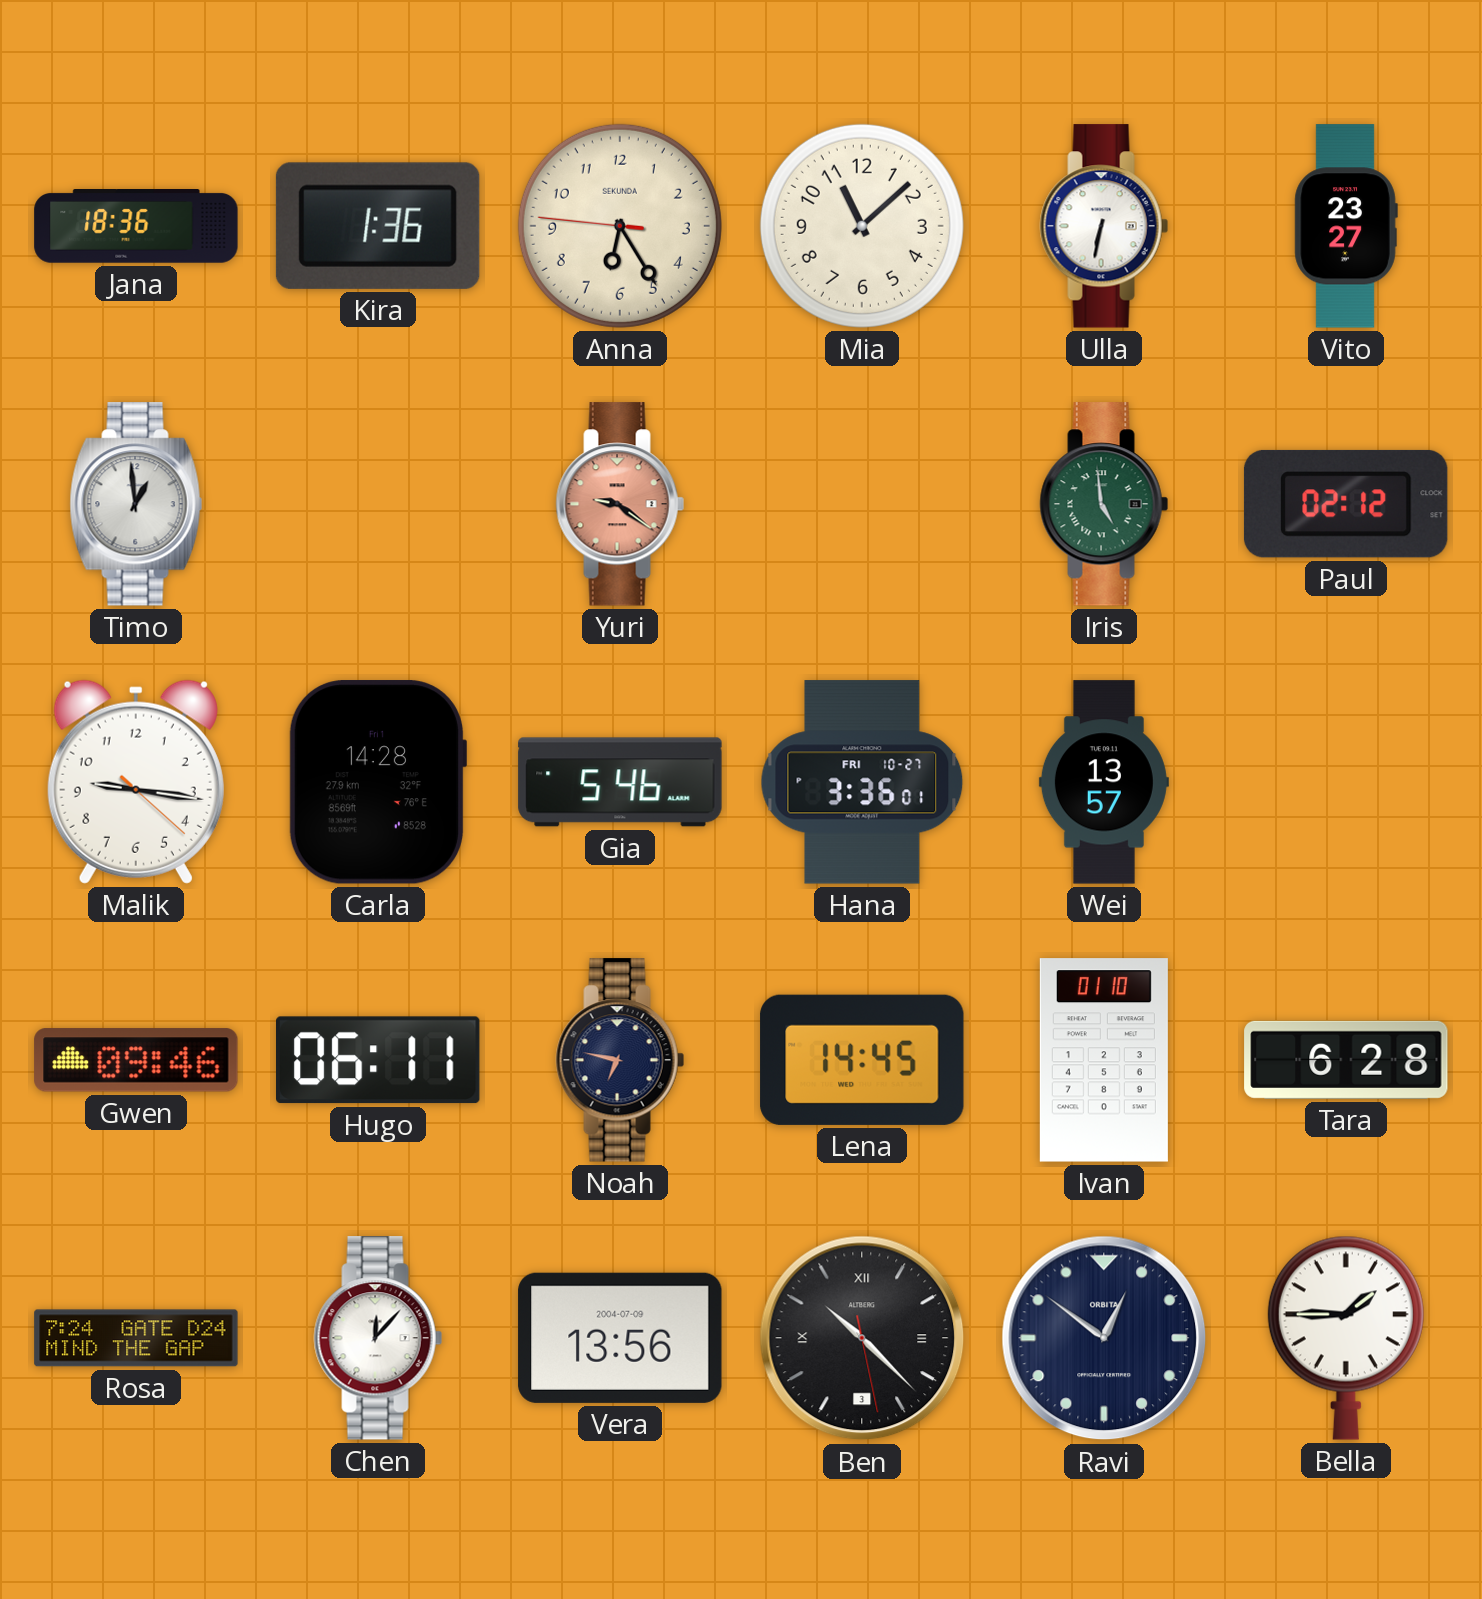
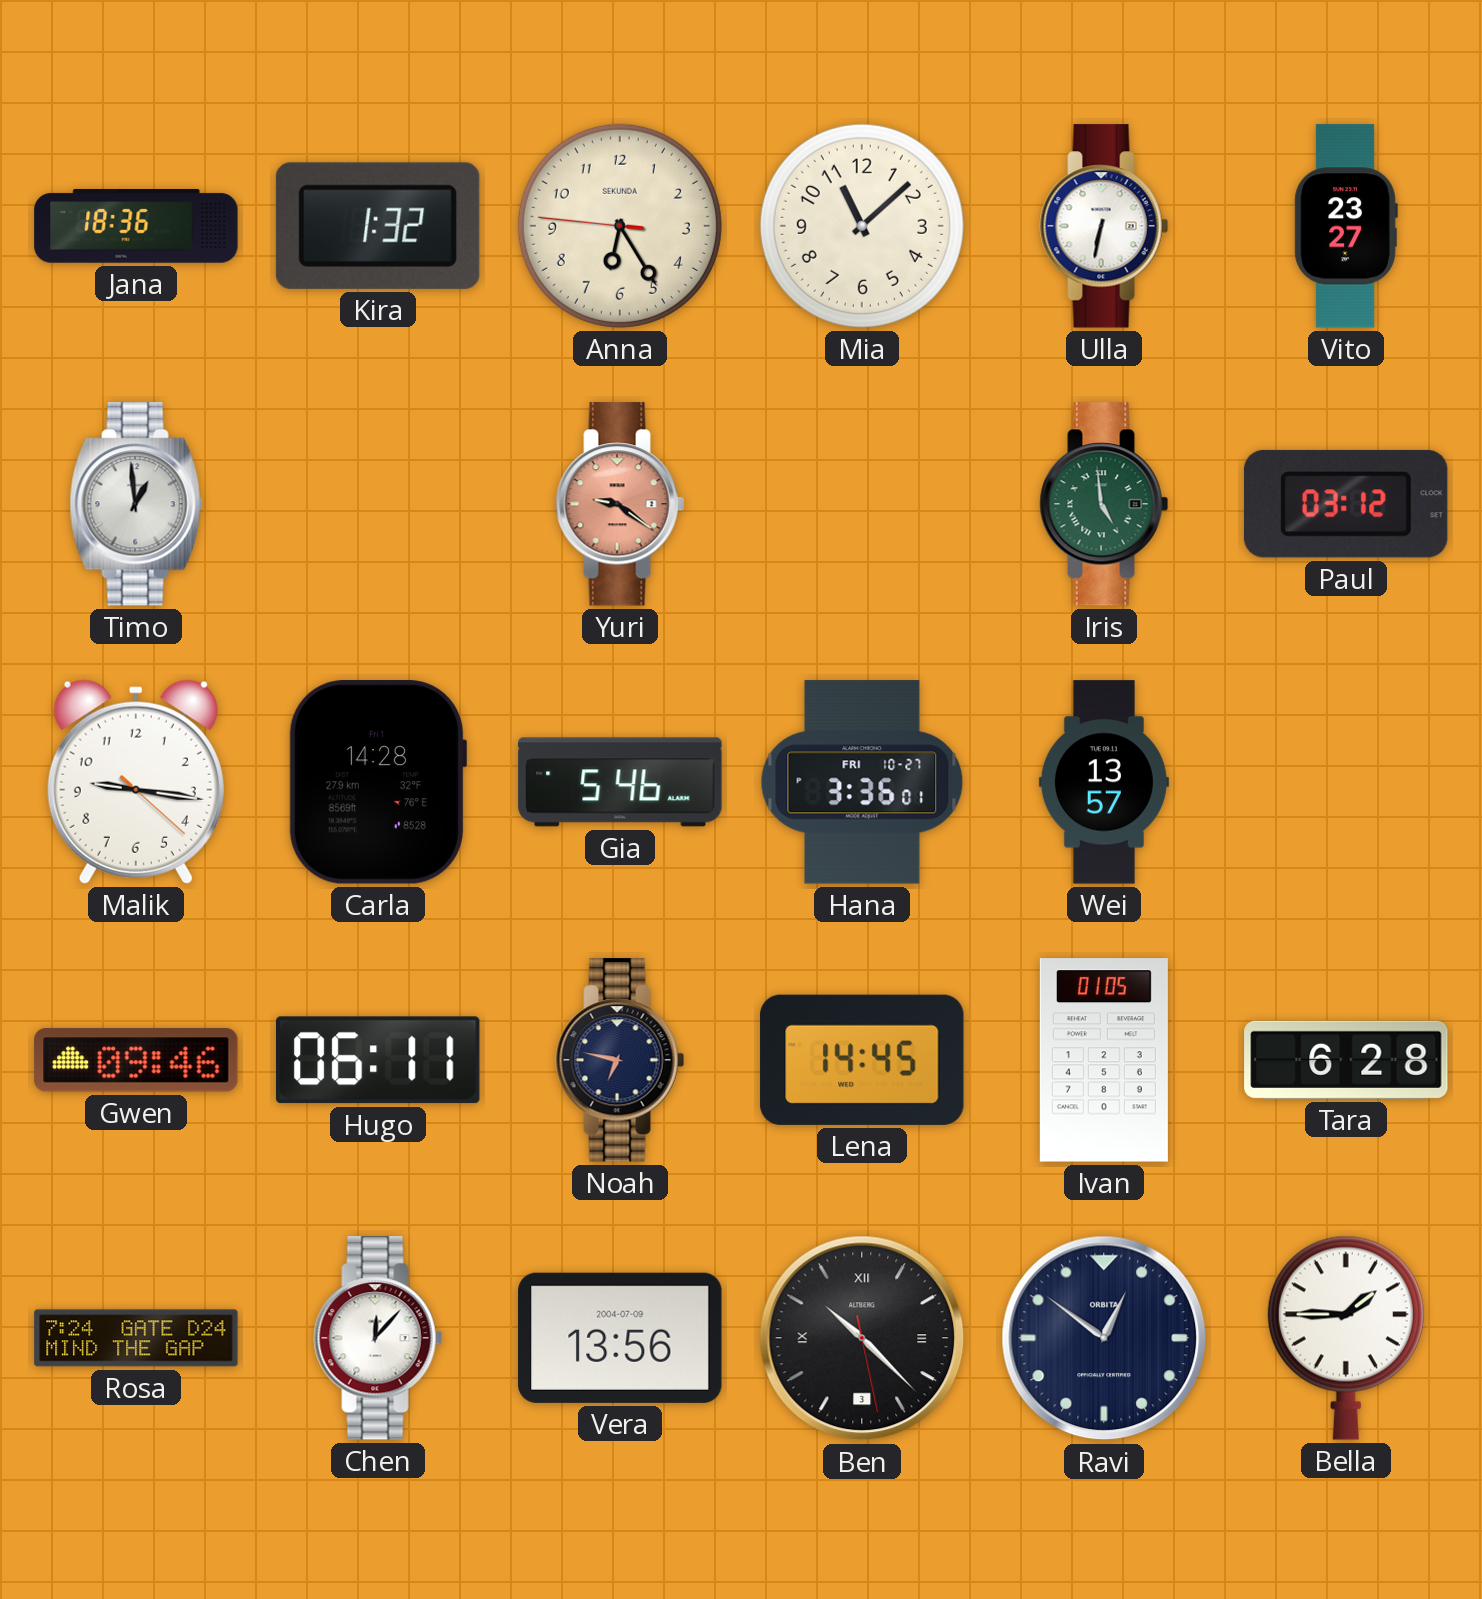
Kira: 1:36 -> 1:32 (378, 226)
Paul: 02:12 -> 03:12 (1346, 504)
Ivan: 01:10 -> 01:05 (1104, 1060)
